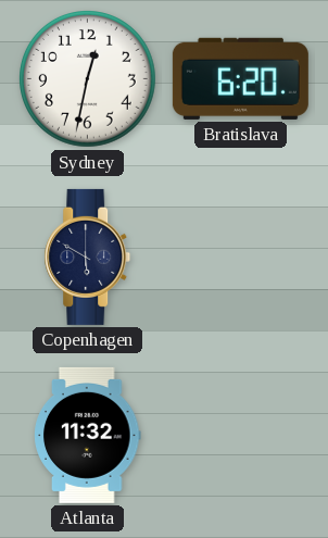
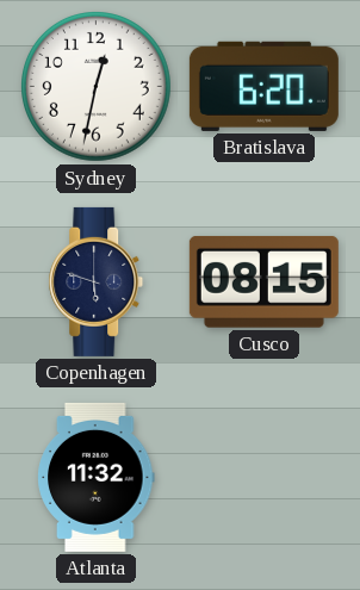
Copenhagen: 5:50 -> 5:48 (97, 281)
Cusco: none -> 08:15 (263, 281)
